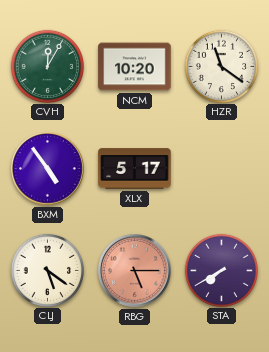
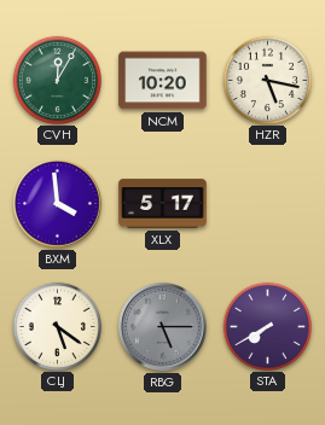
HZR: 11:21 -> 5:17 (267, 80)
BXM: 4:54 -> 3:59 (58, 204)
RBG dial: salmon -> grey (163, 327)
